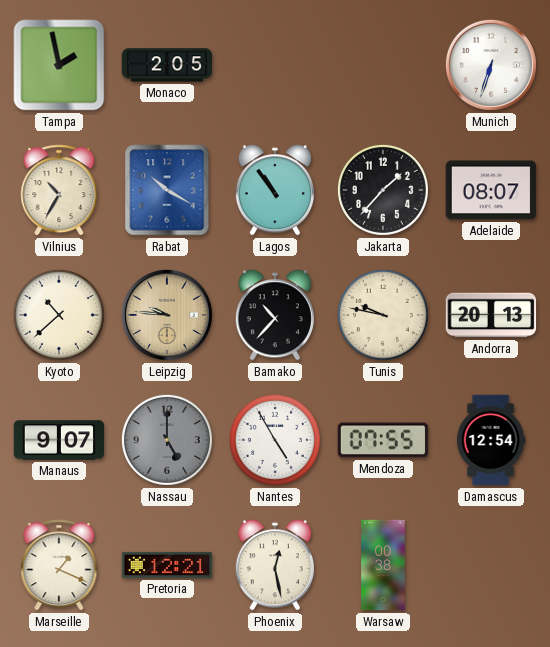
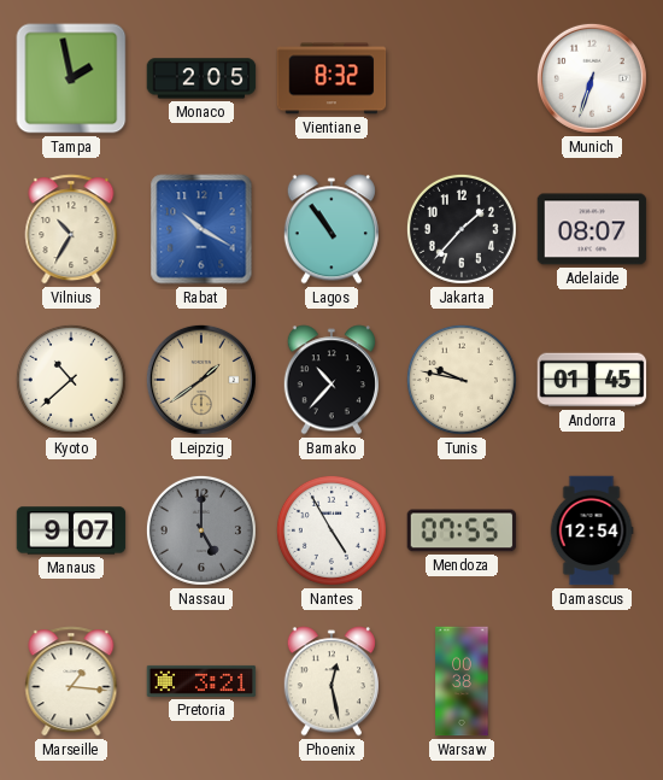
Vientiane: none -> 8:32 (331, 78)
Leipzig: 9:46 -> 1:39 (201, 380)
Andorra: 20:13 -> 01:45 (592, 380)
Marseille: 1:19 -> 1:16 (71, 681)
Pretoria: 12:21 -> 3:21 (201, 681)
